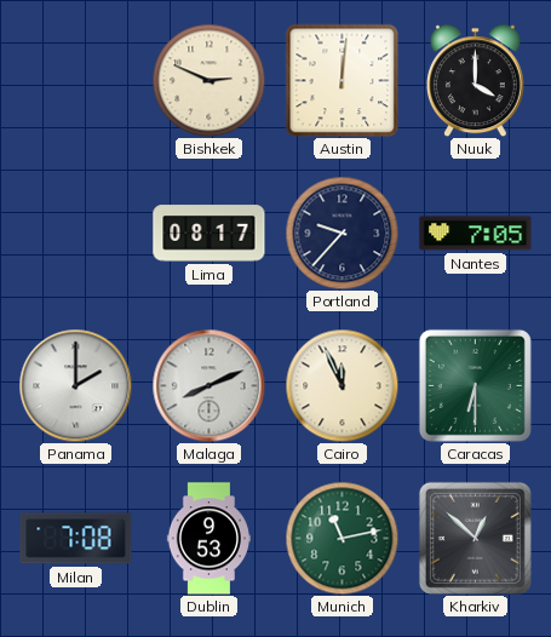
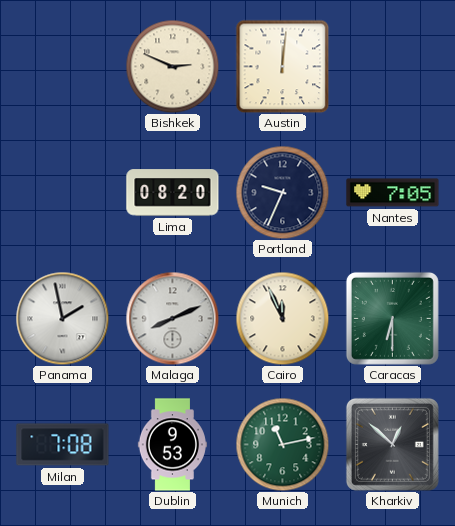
Nuuk: 4:00 -> none (475, 80)
Lima: 08:17 -> 08:20 (173, 193)
Portland: 9:37 -> 9:34 (282, 192)
Panama: 2:00 -> 1:58 (62, 318)
